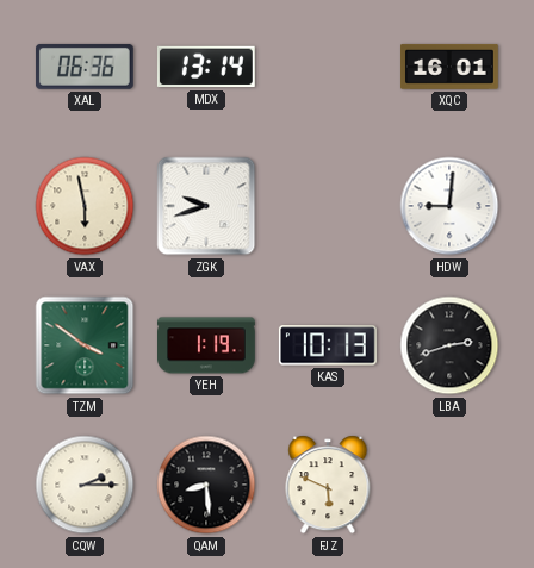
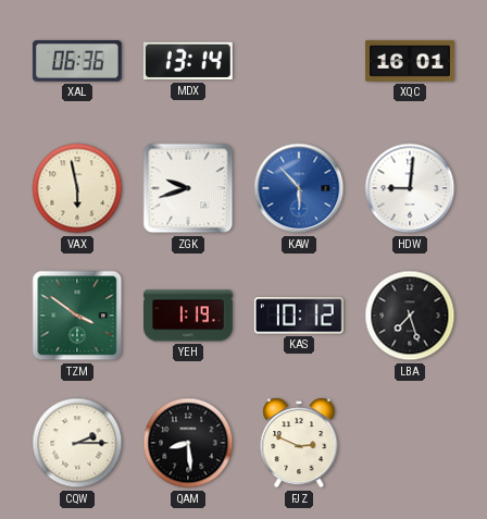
KAW: none -> 5:53 (299, 188)
KAS: 10:13 -> 10:12 (299, 316)
LBA: 2:42 -> 7:27 (410, 316)
FJZ: 5:49 -> 2:49 (299, 443)
